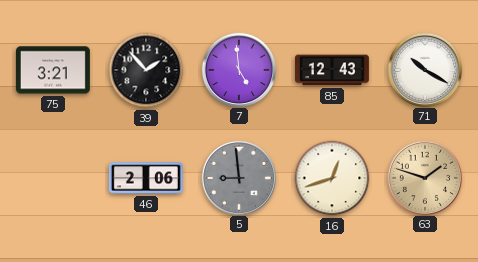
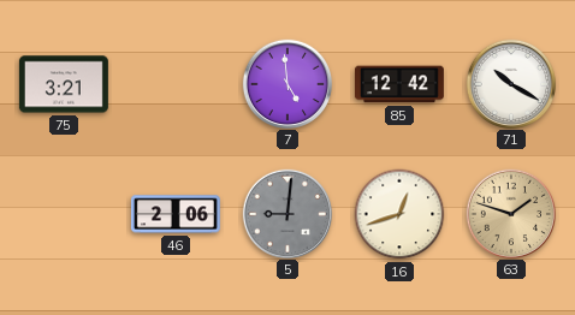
39: 1:53 -> none (146, 70)
85: 12:43 -> 12:42 (399, 84)
5: 8:59 -> 9:01 (286, 213)
